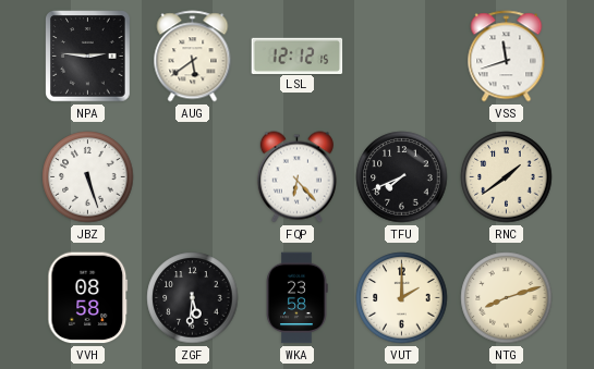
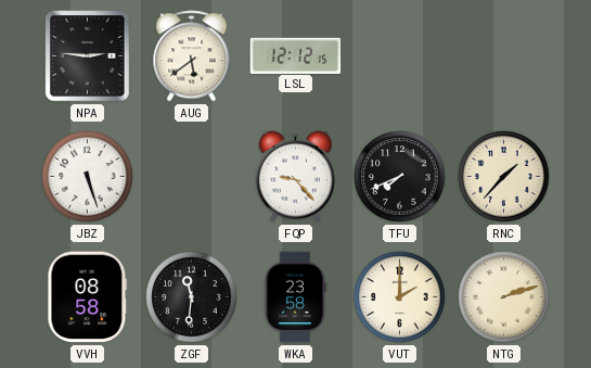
VSS: 11:42 -> none (507, 57)
FQP: 6:23 -> 9:23 (295, 177)
RNC: 1:39 -> 1:37 (504, 177)
ZGF: 5:31 -> 11:31 (192, 297)
NTG: 8:12 -> 2:12 (504, 297)
